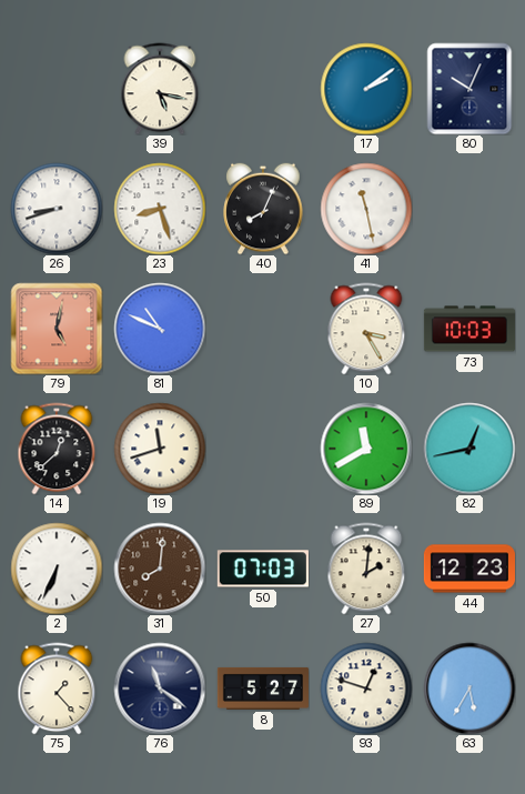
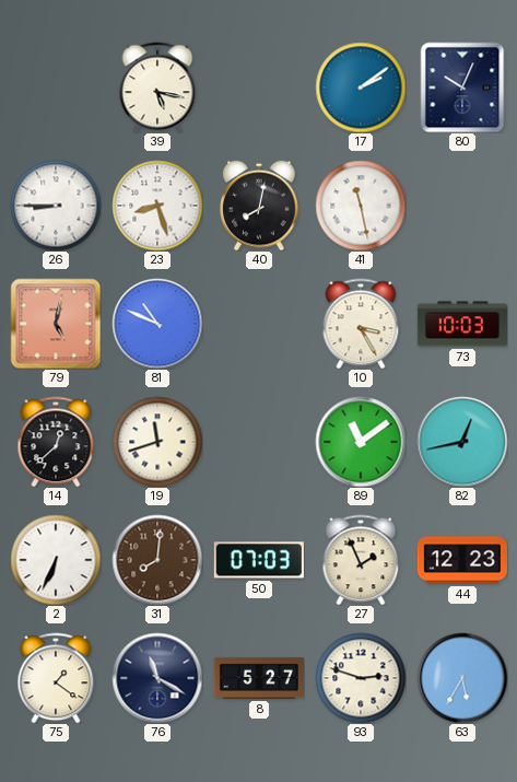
26: 8:42 -> 8:45 (56, 206)
40: 8:04 -> 8:02 (259, 206)
89: 11:40 -> 11:09 (361, 442)
27: 2:01 -> 1:56 (361, 560)
75: 1:23 -> 1:21 (56, 678)
76: 11:21 -> 11:20 (157, 678)
93: 12:48 -> 2:48 (361, 678)
